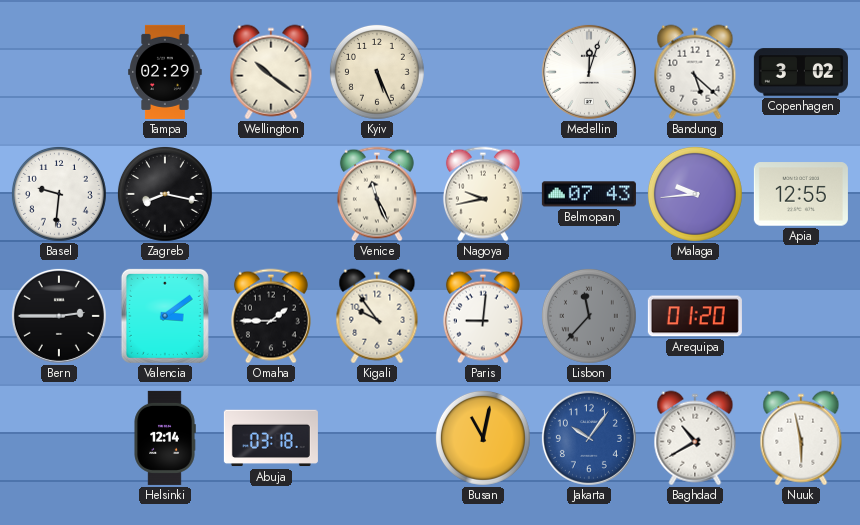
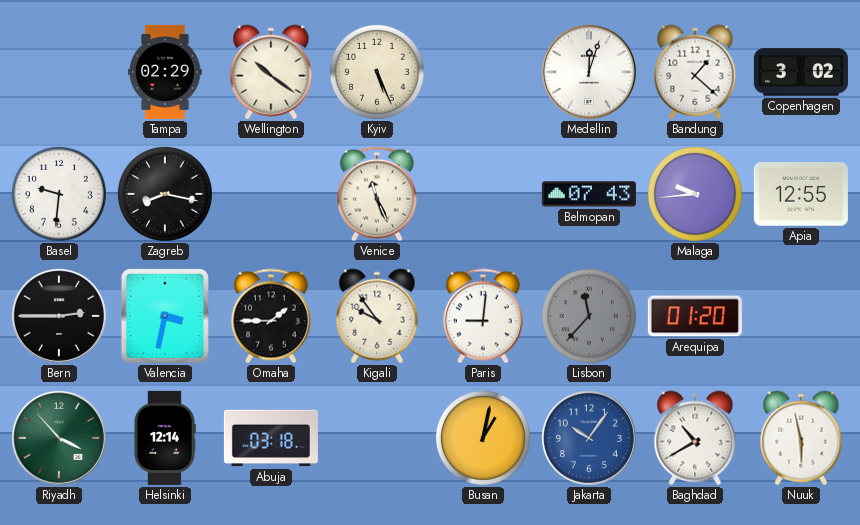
Bandung: 5:22 -> 1:22 (695, 72)
Nagoya: 9:43 -> none (483, 194)
Valencia: 3:09 -> 3:32 (165, 316)
Riyadh: none -> 3:53 (59, 438)
Busan: 11:02 -> 1:02 (483, 438)
